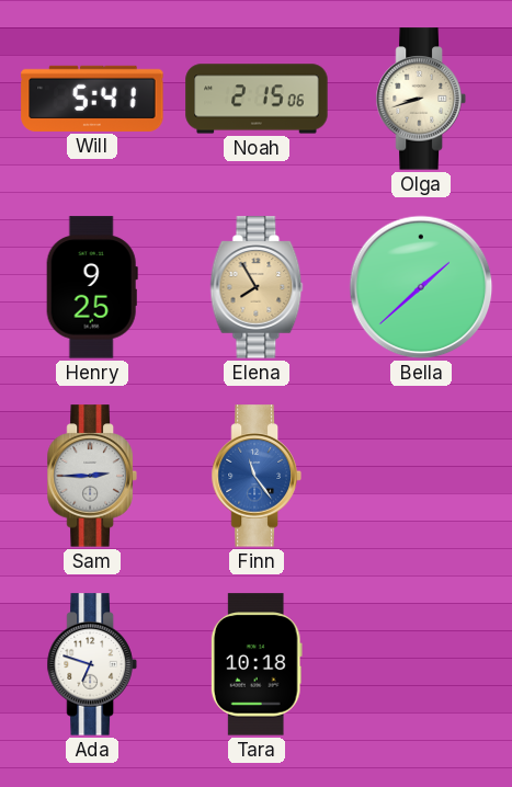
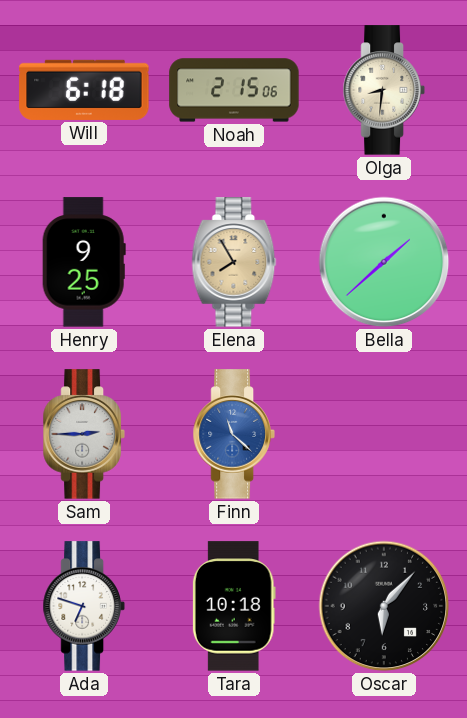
Will: 5:41 -> 6:18 (84, 90)
Olga: 8:42 -> 8:31 (384, 90)
Finn: 11:24 -> 11:22 (234, 434)
Oscar: none -> 6:07 (384, 606)
